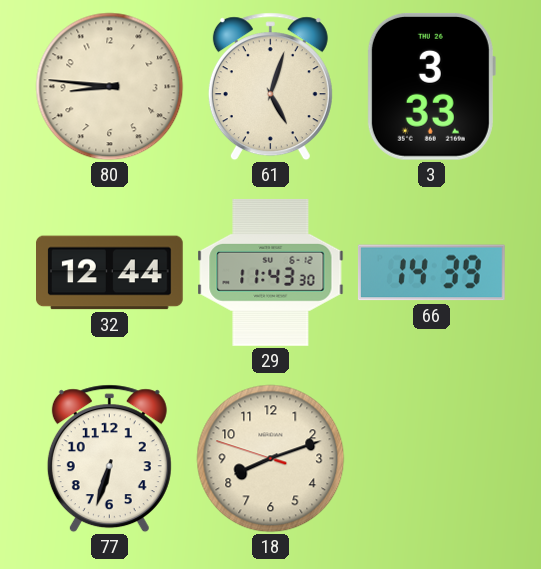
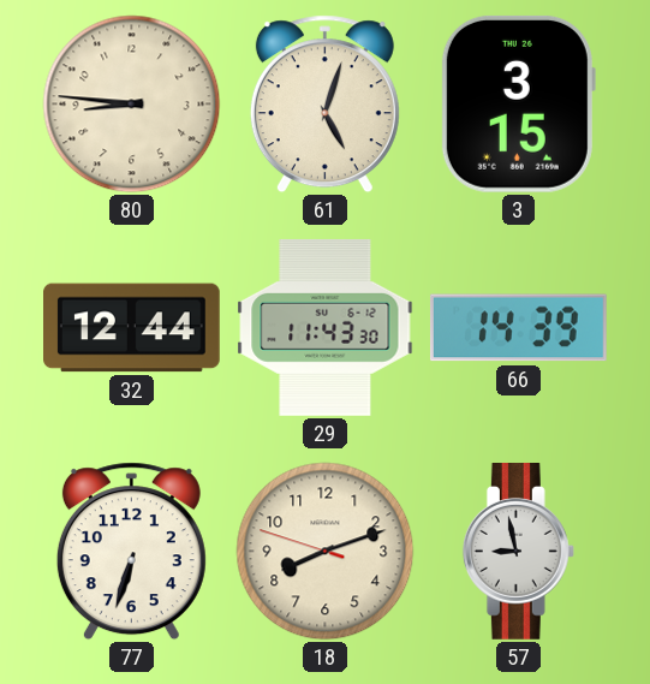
3: 3:33 -> 3:15 (518, 103)
57: none -> 8:58 (518, 552)
